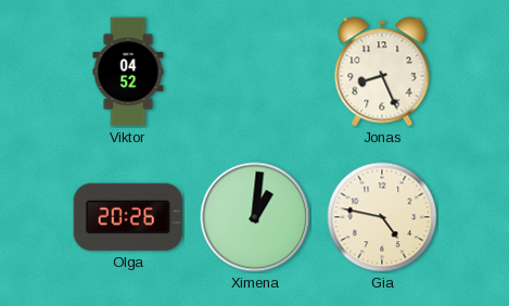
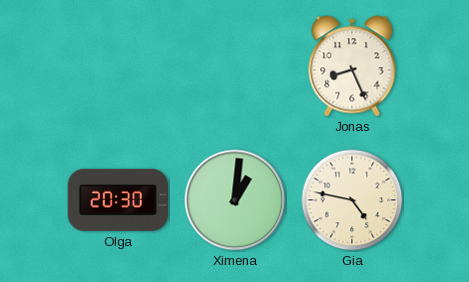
Viktor: 04:52 -> none (128, 72)
Olga: 20:26 -> 20:30 (117, 200)
